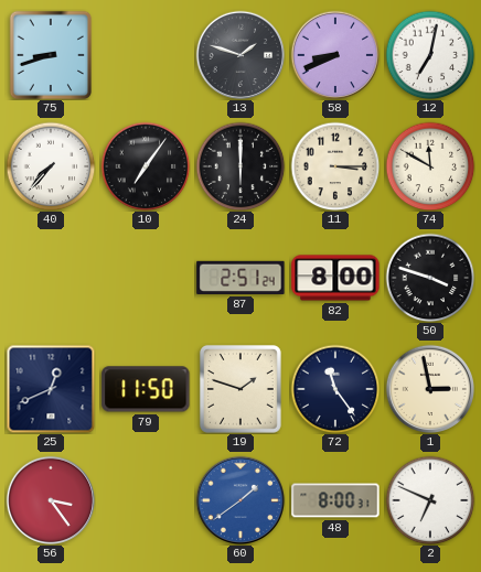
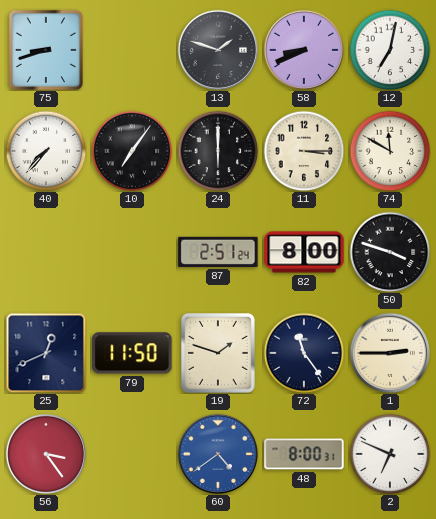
1: 2:58 -> 2:45 (390, 353)
60: 1:39 -> 4:39 (218, 454)
